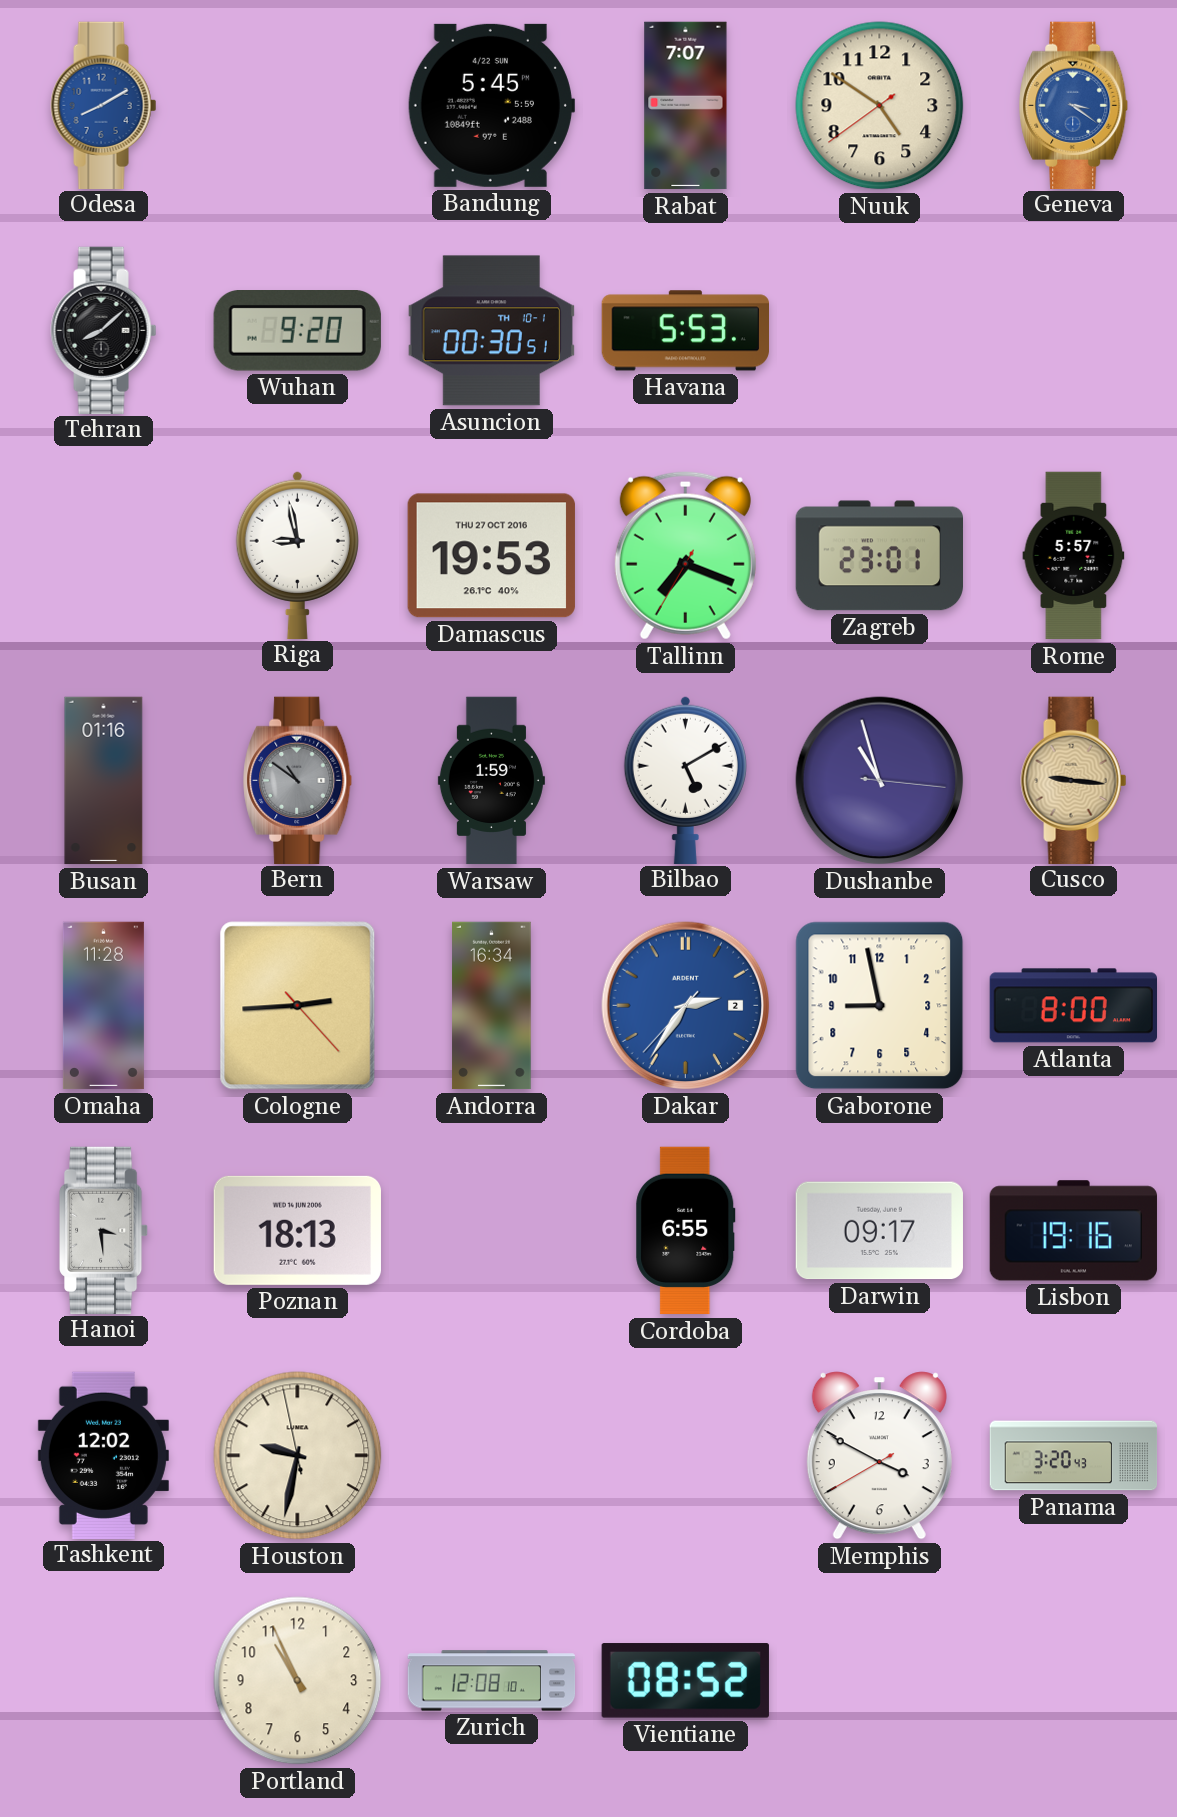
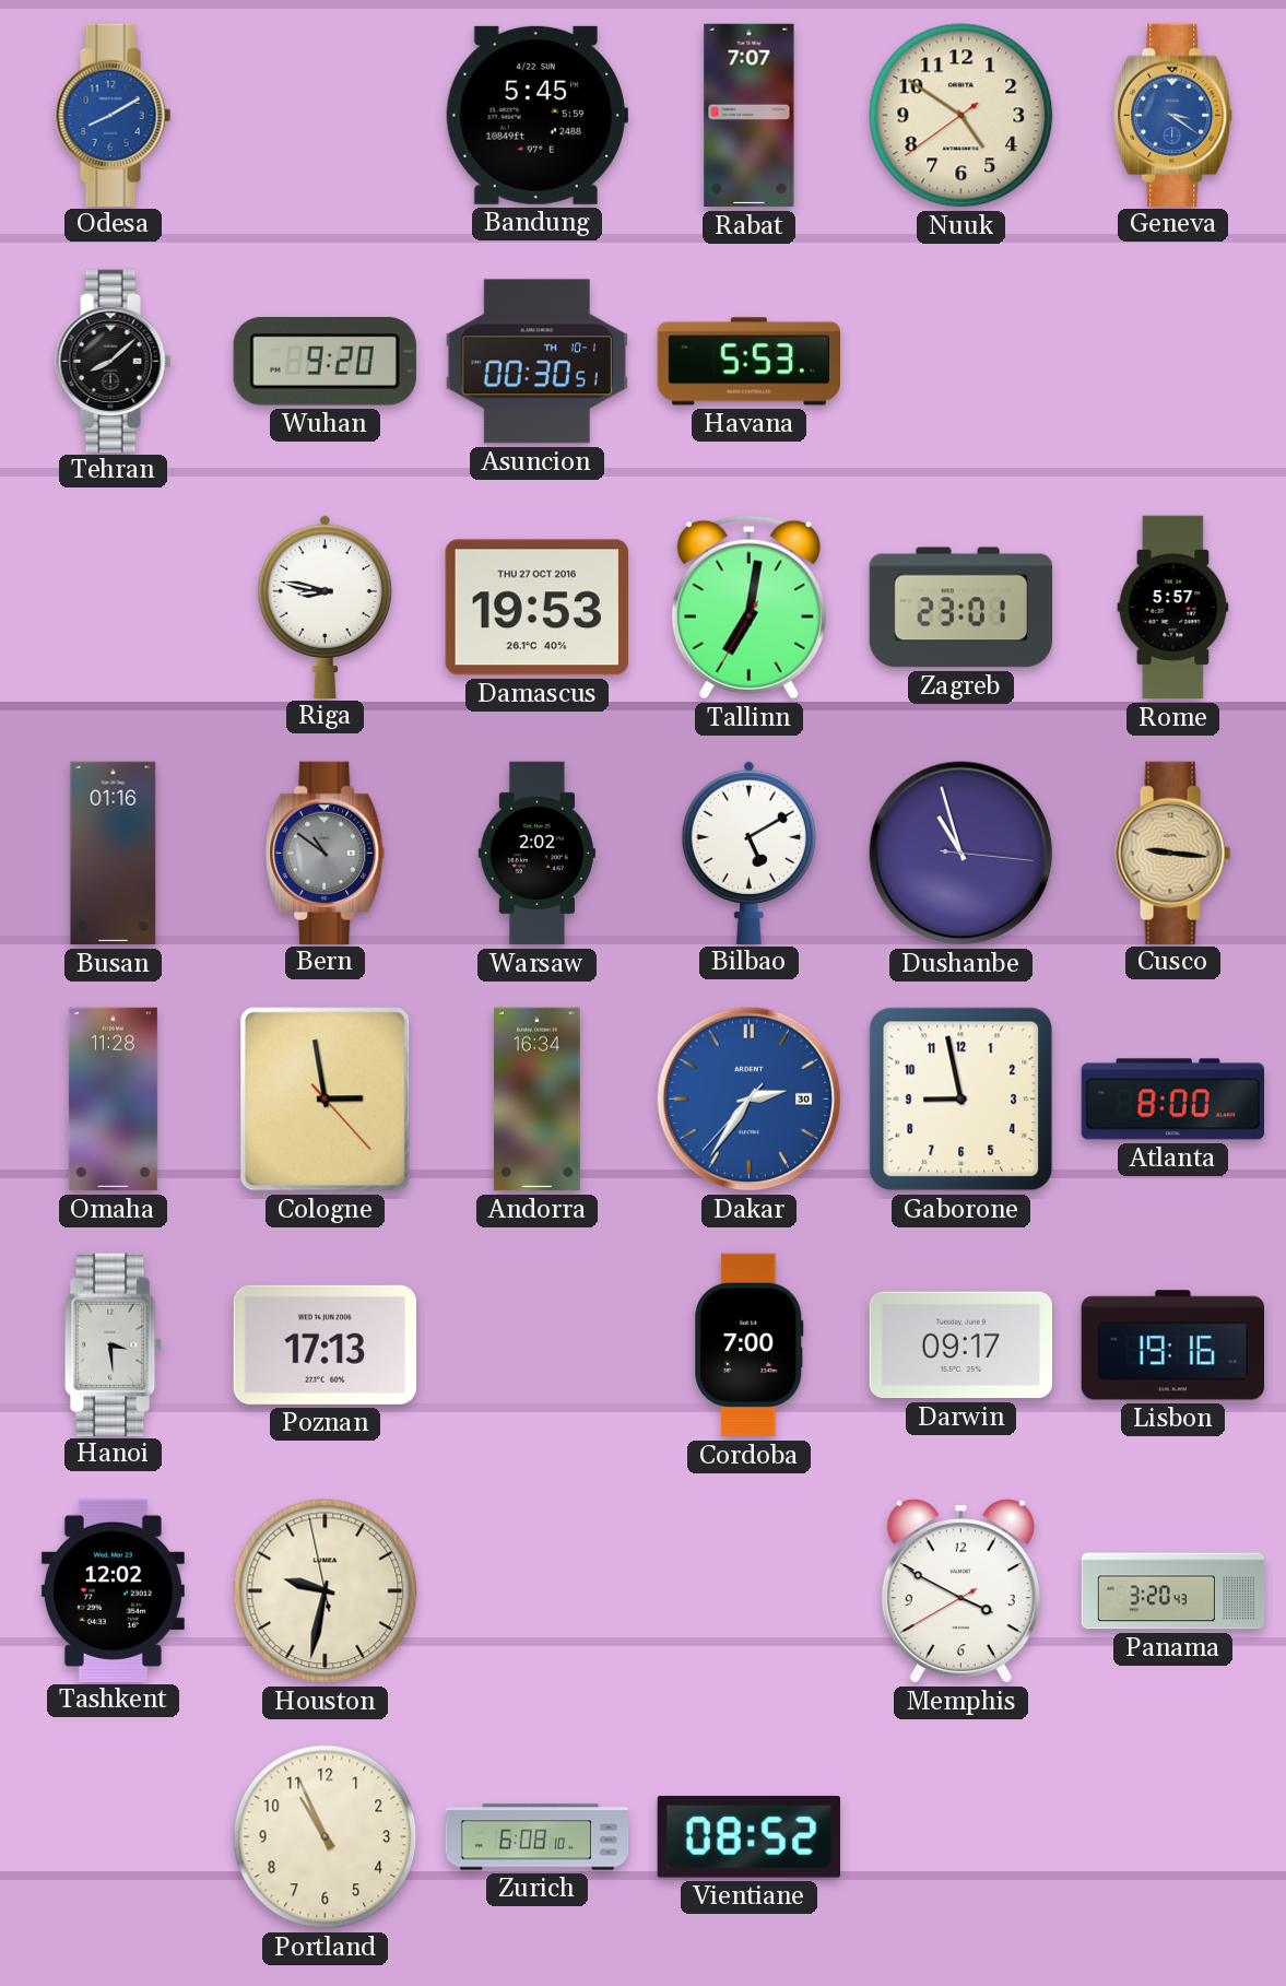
Riga: 8:58 -> 8:47 (325, 606)
Tallinn: 7:18 -> 7:01 (748, 608)
Warsaw: 1:59 -> 2:02 (536, 854)
Cologne: 2:44 -> 2:58 (326, 1100)
Dakar date: 2 -> 30 (750, 1100)
Poznan: 18:13 -> 17:13 (325, 1344)
Cordoba: 6:55 -> 7:00 (750, 1345)
Zurich: 12:08 -> 6:08 (538, 1837)
